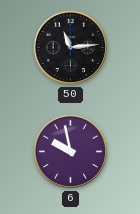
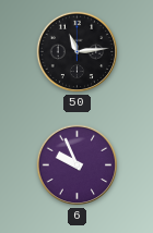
6: 9:58 -> 9:56 (78, 165)
